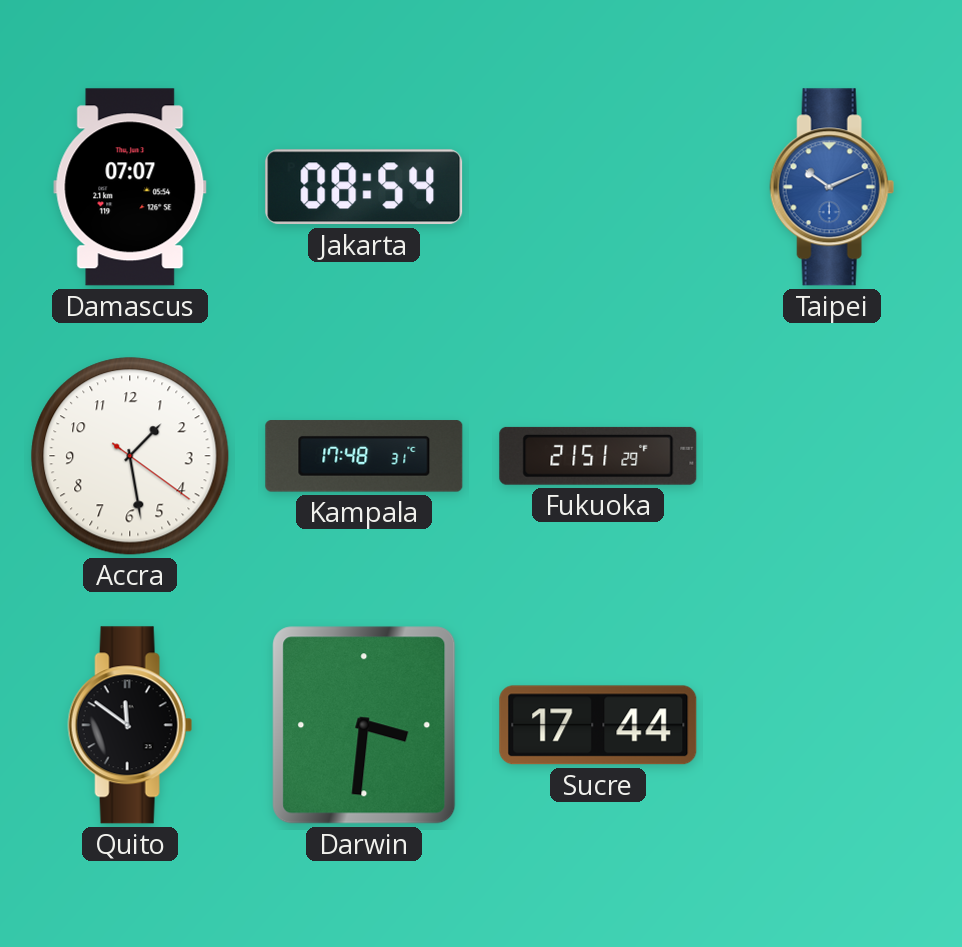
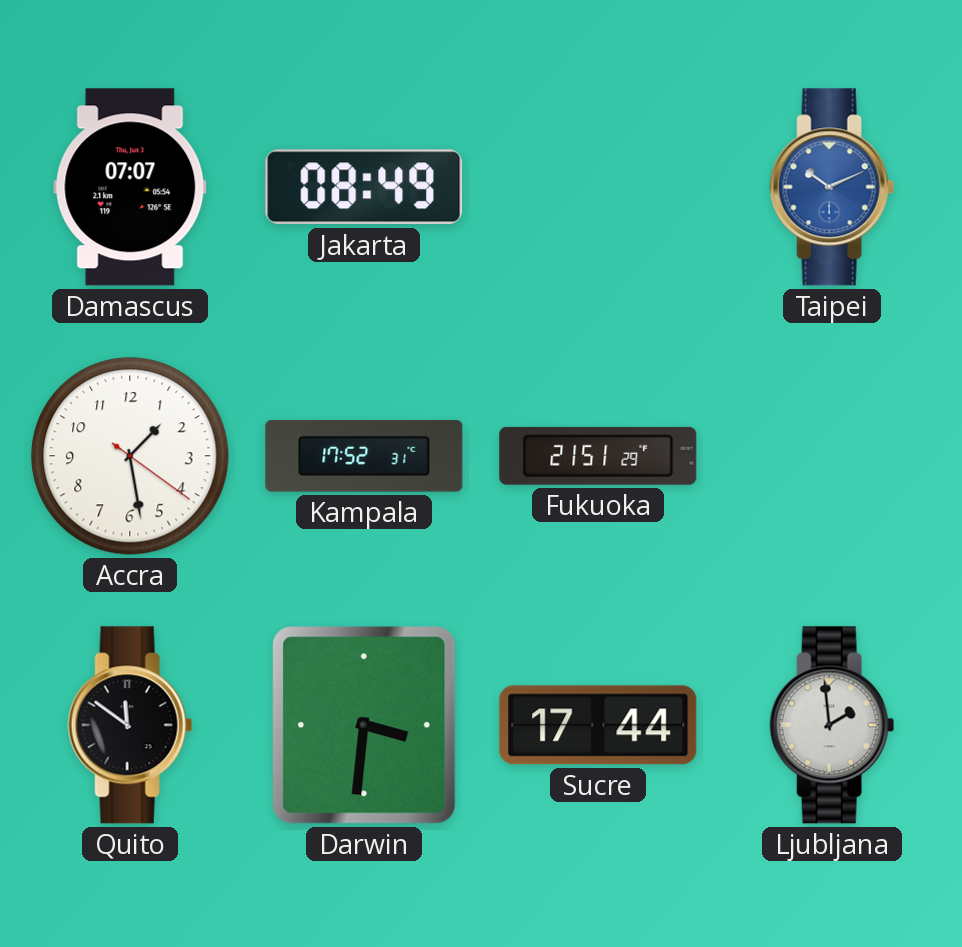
Jakarta: 08:54 -> 08:49 (364, 187)
Kampala: 17:48 -> 17:52 (364, 456)
Ljubljana: none -> 1:59 (832, 725)
